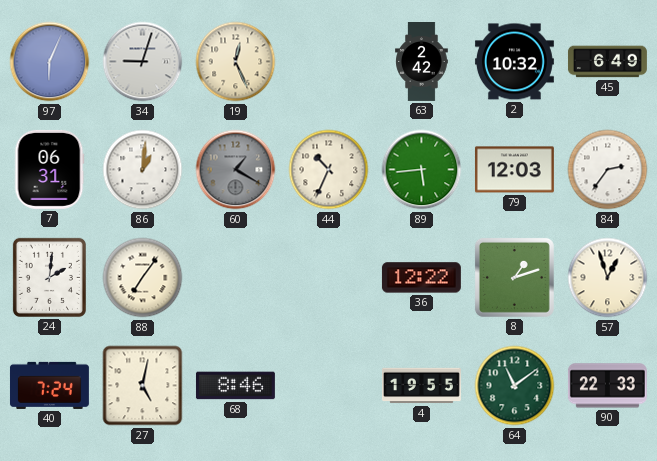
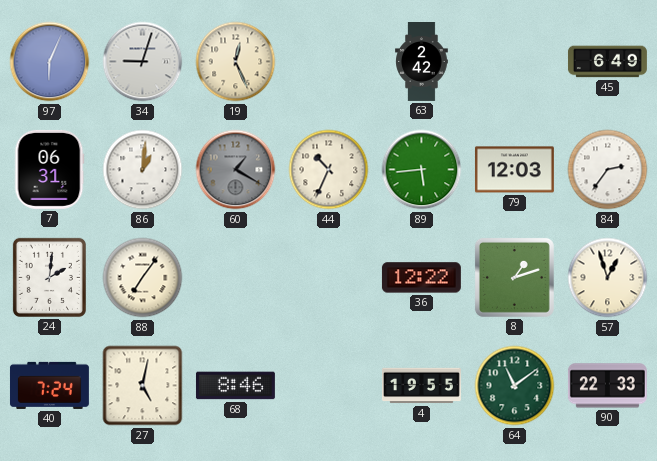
2: 10:32 -> none (514, 62)
